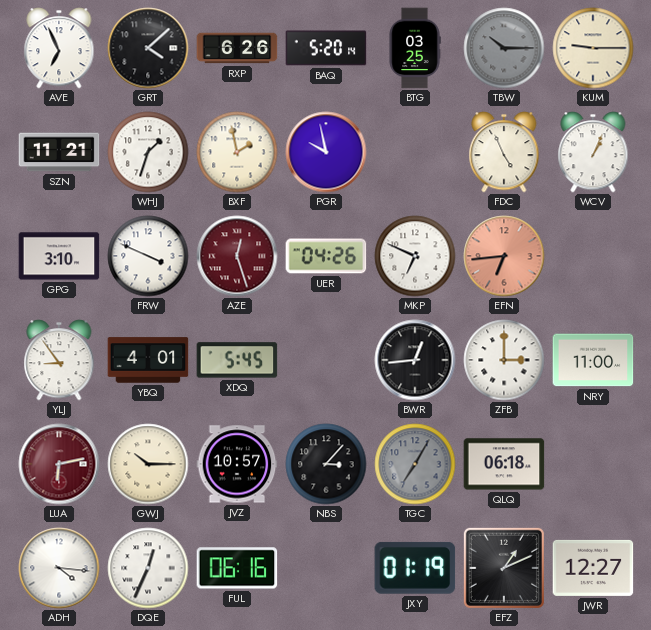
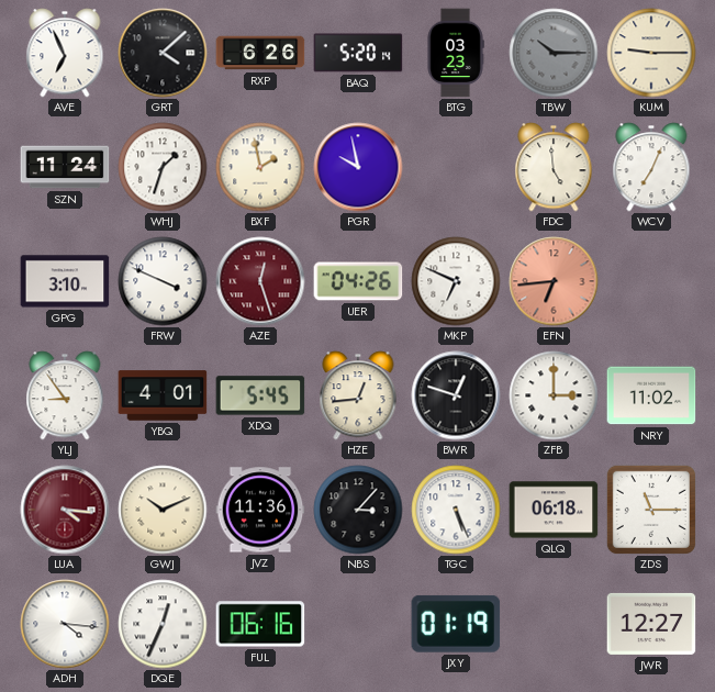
BTG: 03:25 -> 03:23 (456, 53)
SZN: 11:21 -> 11:24 (65, 167)
FDC: 4:56 -> 4:59 (554, 167)
WCV: 1:04 -> 7:04 (651, 167)
HZE: none -> 12:44 (358, 395)
BWR: 12:44 -> 12:48 (456, 395)
NRY: 11:00 -> 11:02 (651, 395)
LUA: 6:13 -> 4:16 (65, 510)
GWJ: 10:15 -> 10:11 (163, 510)
JVZ: 10:57 -> 11:36 (260, 510)
TGC: 7:05 -> 5:26 (456, 510)
TGC dial: grey -> white (456, 510)
ZDS: none -> 11:15 (651, 510)
EFZ: 1:11 -> none (504, 568)
